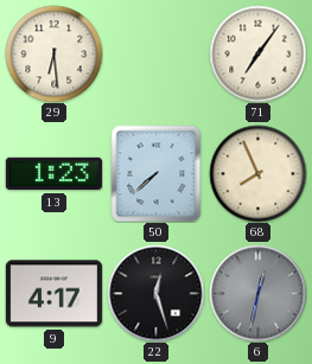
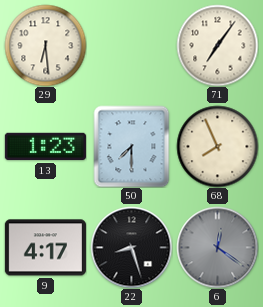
50: 7:38 -> 7:30 (132, 146)
22: 12:27 -> 8:27 (131, 247)
6: 12:32 -> 12:21 (217, 247)
